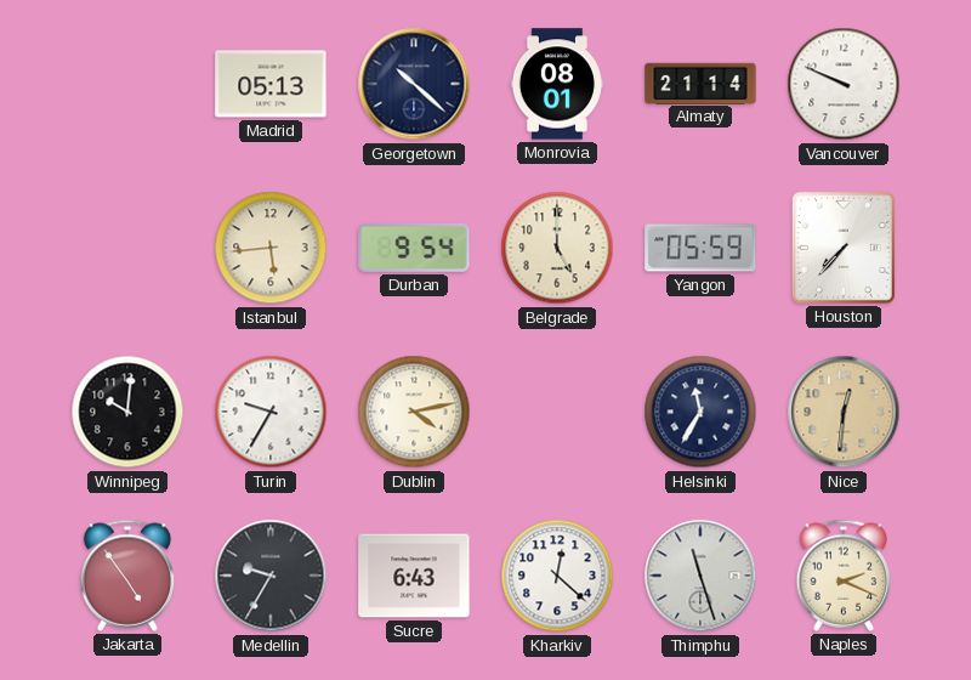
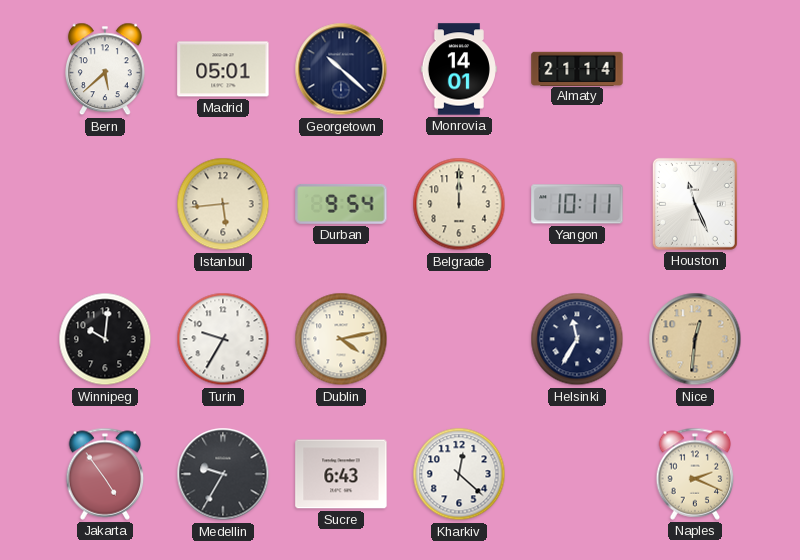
Bern: none -> 5:38 (105, 69)
Madrid: 05:13 -> 05:01 (223, 69)
Monrovia: 08:01 -> 14:01 (459, 69)
Vancouver: 9:49 -> none (844, 84)
Belgrade: 5:00 -> 12:00 (459, 204)
Yangon: 05:59 -> 10:11 (577, 204)
Houston: 7:37 -> 11:26 (695, 204)
Thimphu: 11:27 -> none (700, 576)
